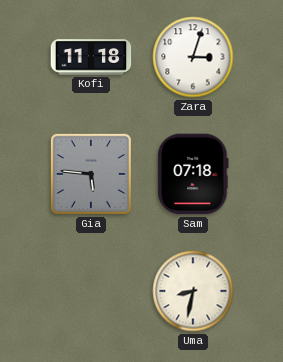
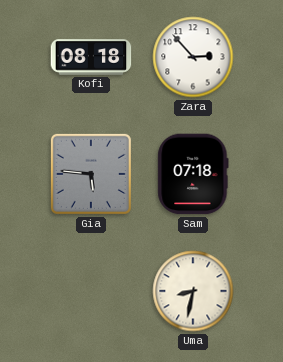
Kofi: 11:18 -> 08:18 (91, 57)
Zara: 3:03 -> 2:53 (193, 57)
